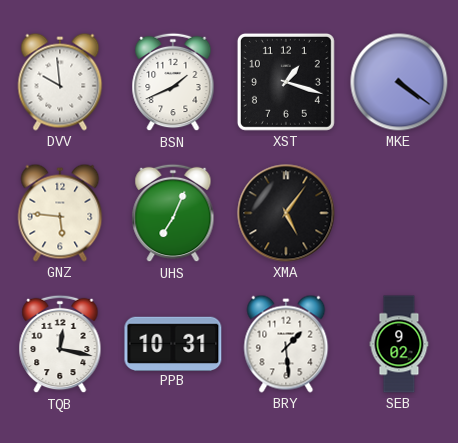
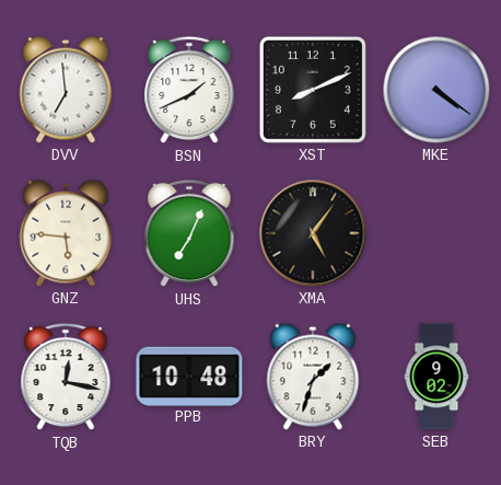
DVV: 9:59 -> 6:59 (66, 90)
XST: 1:18 -> 8:11 (313, 90)
PPB: 10:31 -> 10:48 (189, 376)
BRY: 1:29 -> 1:33 (313, 377)
